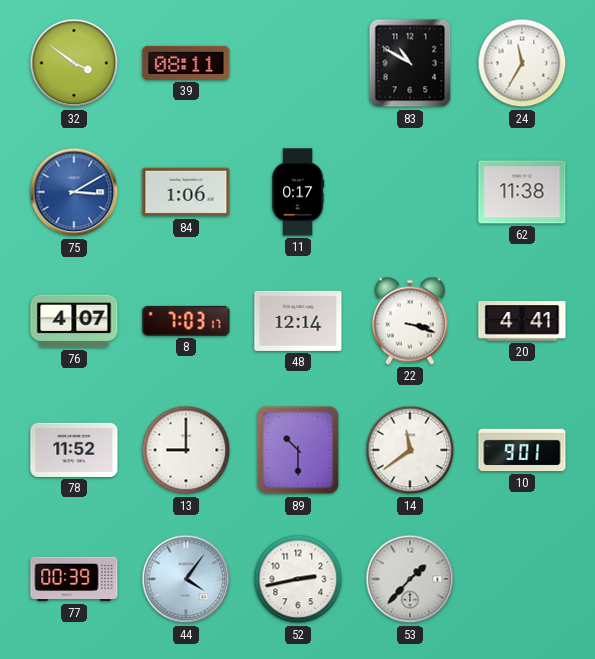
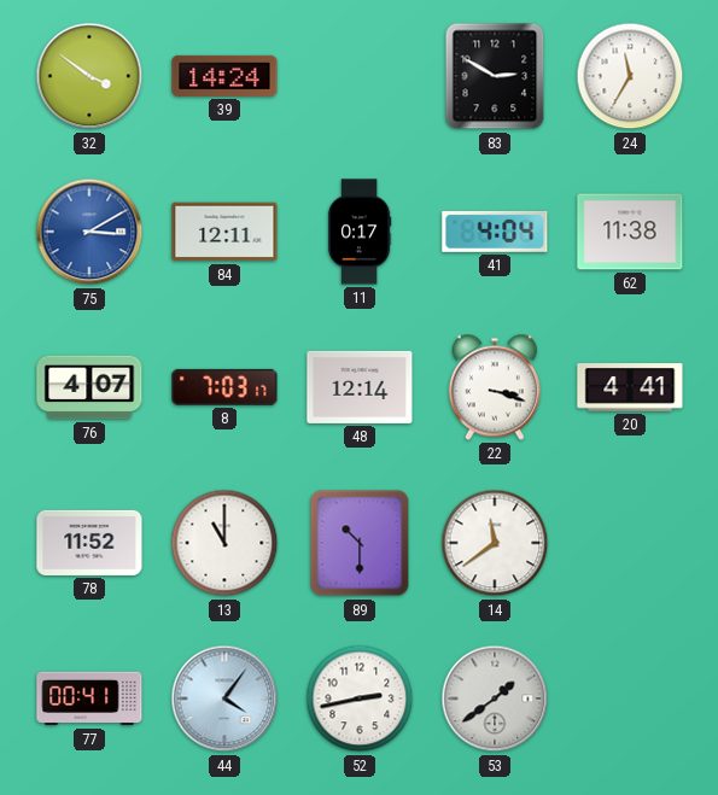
39: 08:11 -> 14:24 (224, 76)
83: 10:50 -> 2:50 (495, 76)
84: 1:06 -> 12:11 (224, 232)
41: none -> 4:04 (495, 232)
13: 9:00 -> 11:00 (224, 543)
10: 9:01 -> none (522, 450)
77: 00:39 -> 00:41 (89, 698)
53: 1:37 -> 1:39 (495, 698)
